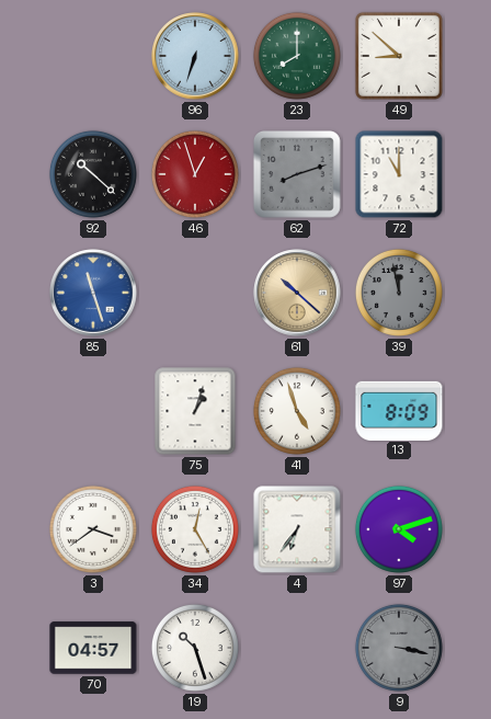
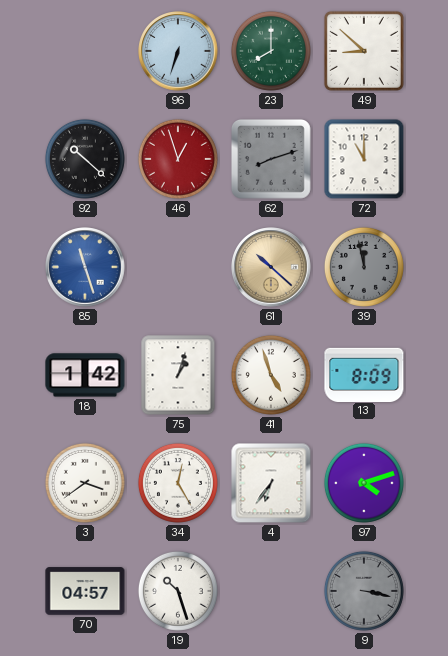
18: none -> 1:42 (85, 375)
